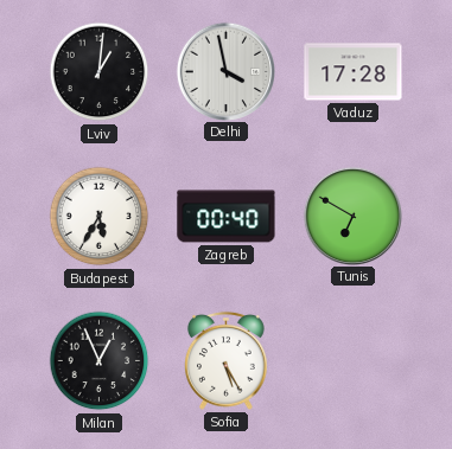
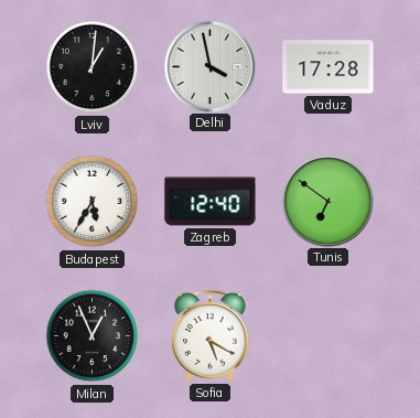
Zagreb: 00:40 -> 12:40 (211, 202)
Tunis: 6:50 -> 6:51 (327, 201)
Sofia: 5:25 -> 5:20 (211, 335)
